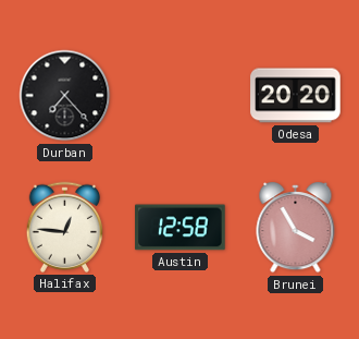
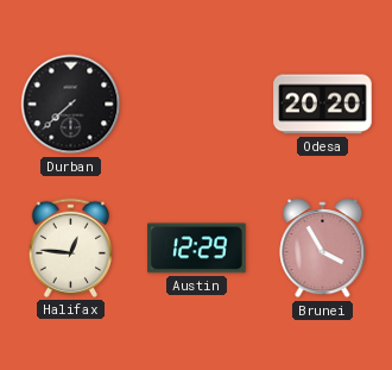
Durban: 7:23 -> 7:38 (71, 105)
Austin: 12:58 -> 12:29 (197, 249)
